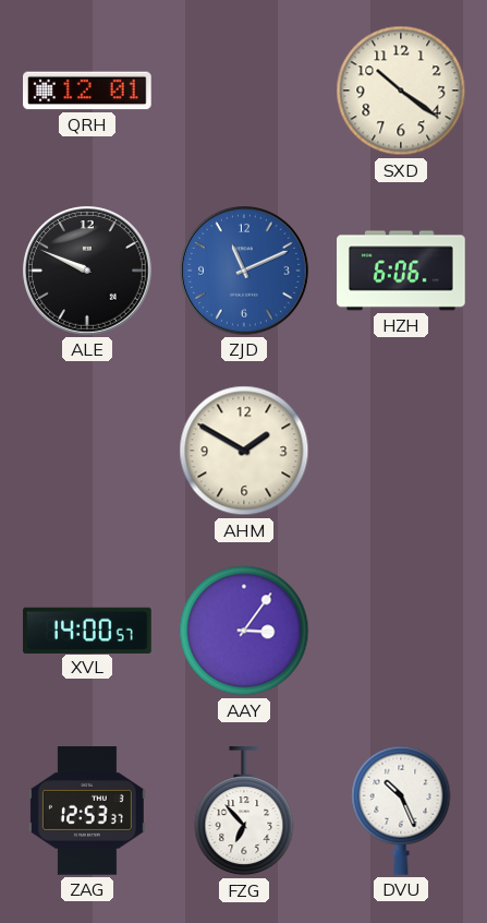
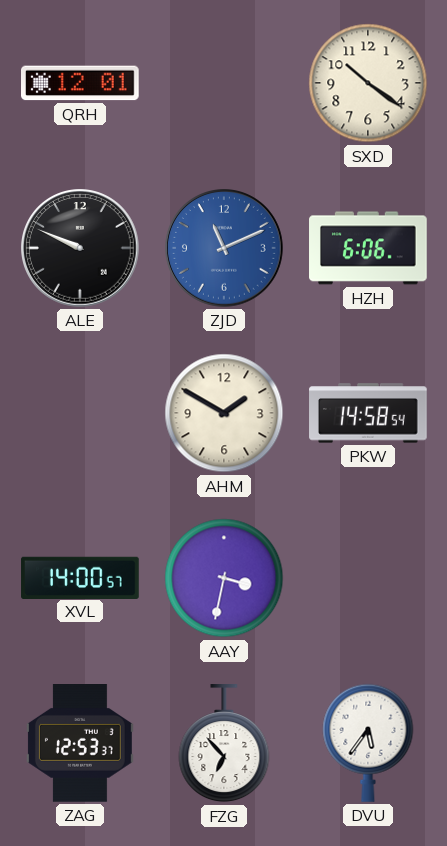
PKW: none -> 14:58 (368, 413)
AAY: 3:06 -> 3:32 (224, 578)
DVU: 10:26 -> 5:36 (368, 743)
